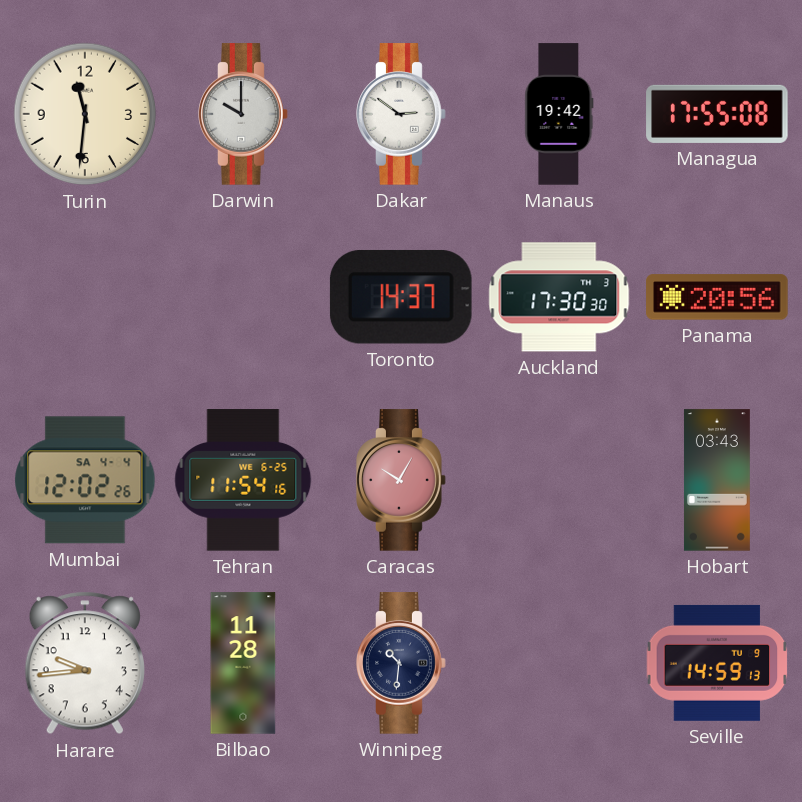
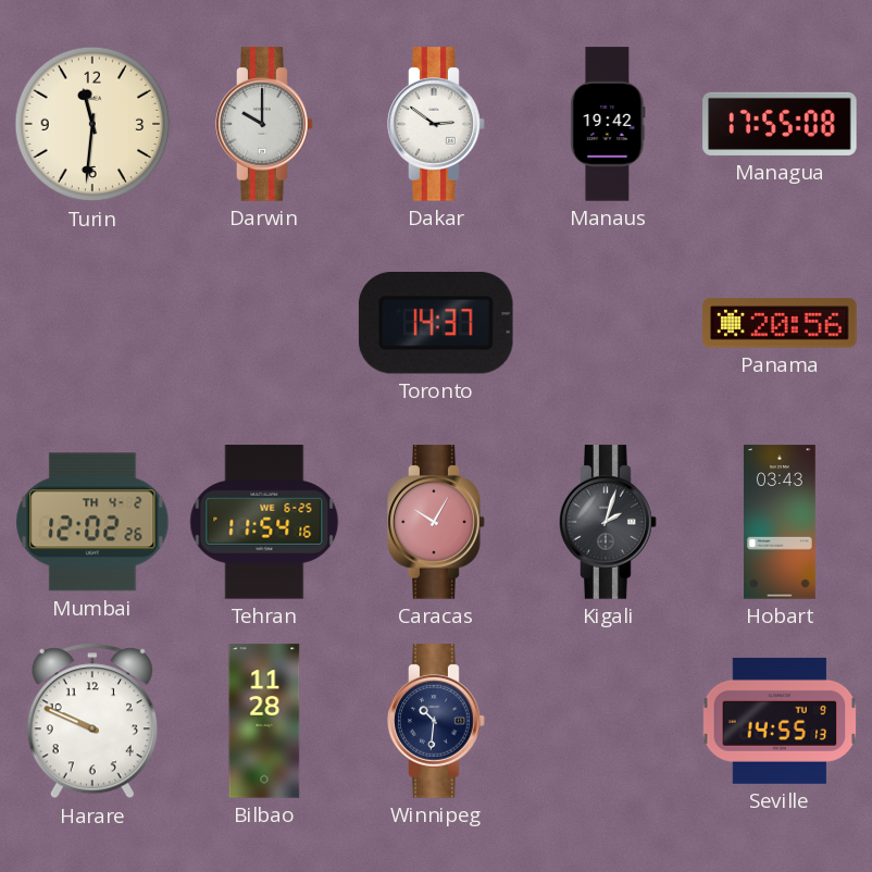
Auckland: 17:30 -> none (559, 297)
Mumbai date: SA 4-4 -> TH 4-2 (92, 522)
Kigali: none -> 2:03 (608, 522)
Harare: 9:44 -> 9:49 (92, 721)
Seville: 14:59 -> 14:55 (780, 721)
